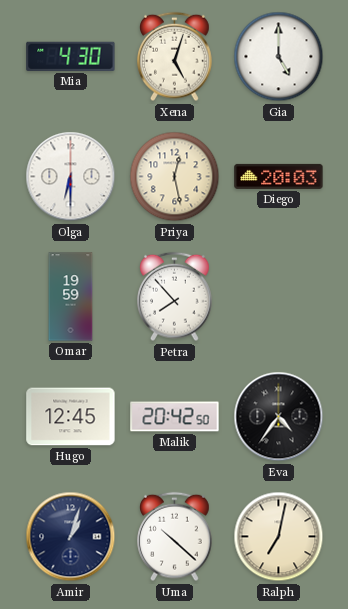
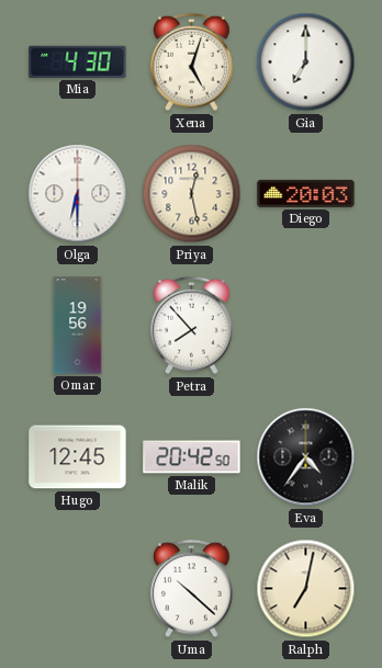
Gia: 5:00 -> 7:00 (306, 63)
Omar: 19:59 -> 19:56 (78, 326)
Amir: 1:03 -> none (71, 537)
